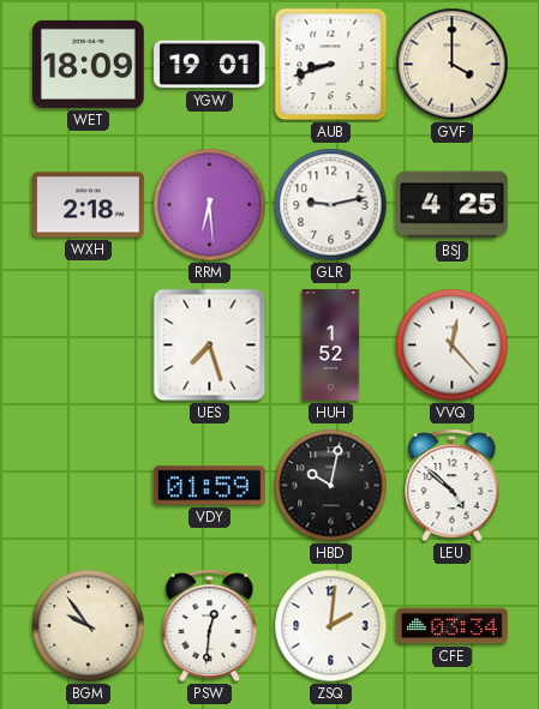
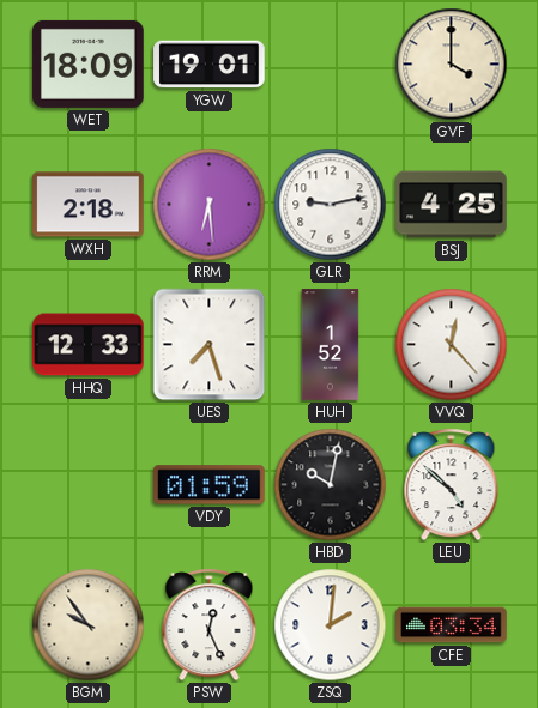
AUB: 8:42 -> none (331, 65)
HHQ: none -> 12:33 (89, 345)
PSW: 12:31 -> 12:26 (210, 625)
